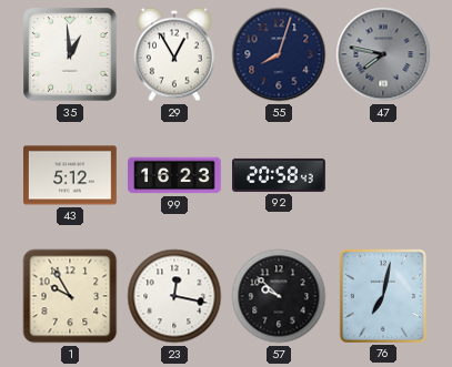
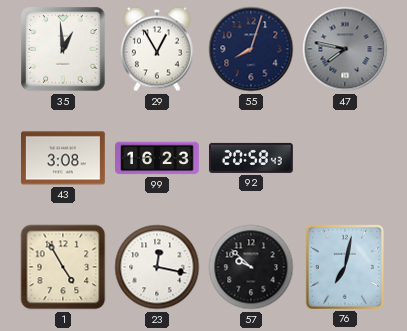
43: 5:12 -> 3:08 (64, 158)
1: 9:55 -> 4:55 (63, 267)
